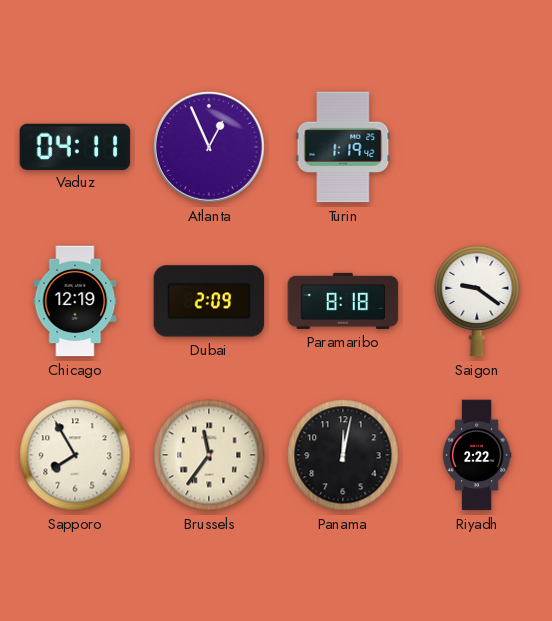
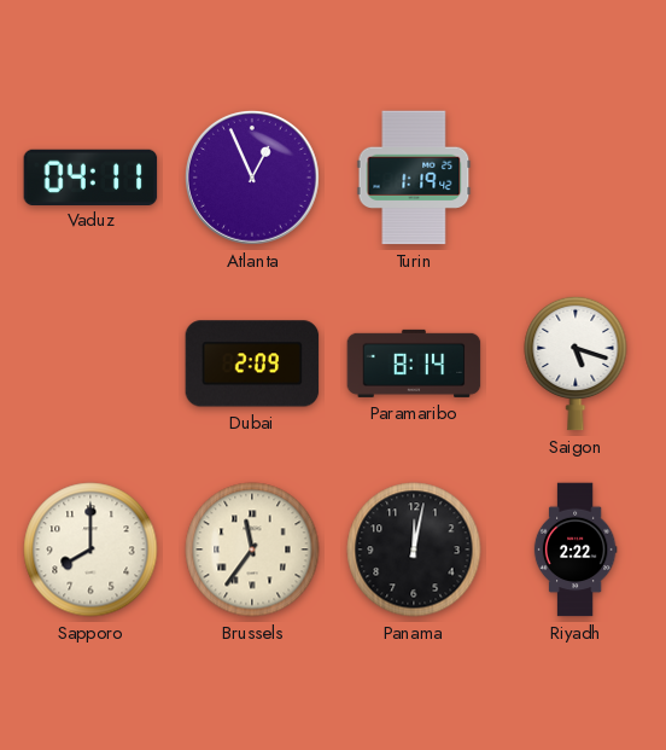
Chicago: 12:19 -> none (75, 301)
Paramaribo: 8:18 -> 8:14 (414, 364)
Saigon: 9:21 -> 5:18 (576, 364)
Sapporo: 7:55 -> 8:00 (90, 550)
